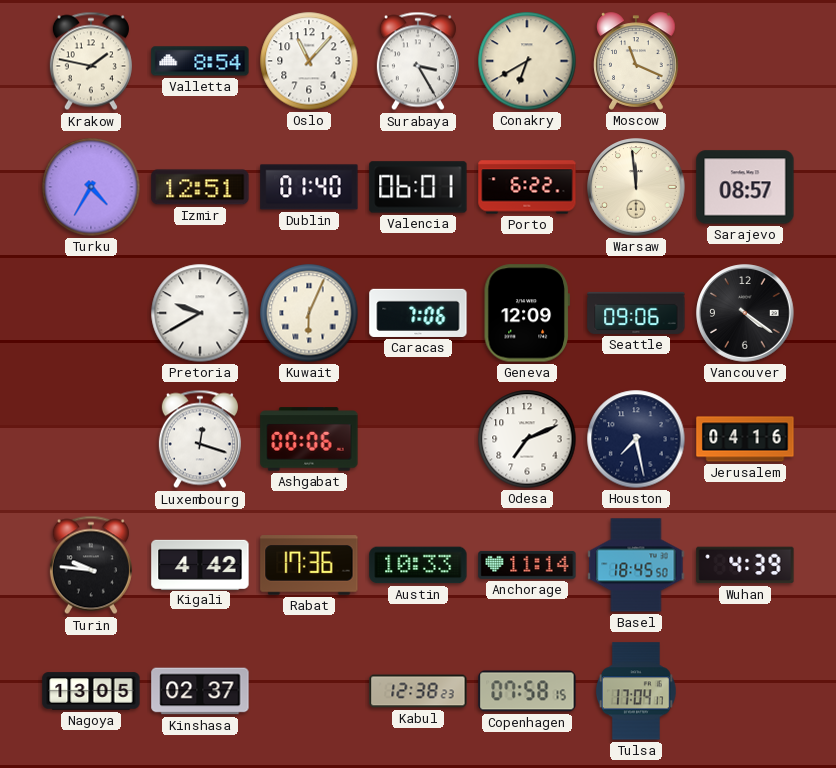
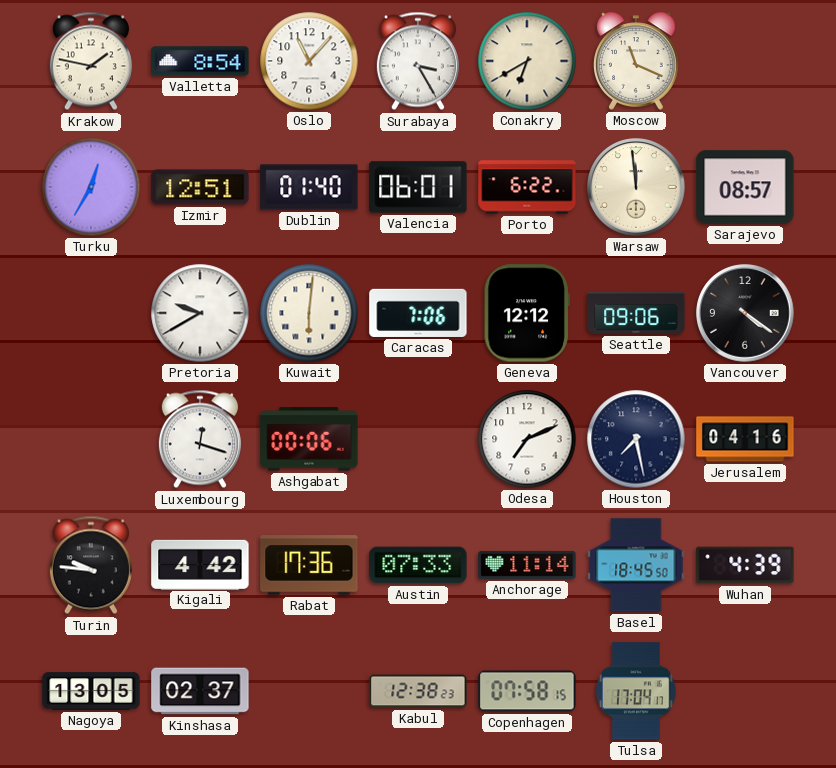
Turku: 4:35 -> 12:35 (91, 187)
Kuwait: 6:04 -> 6:01 (309, 313)
Geneva: 12:09 -> 12:12 (527, 313)
Austin: 10:33 -> 07:33 (418, 565)
